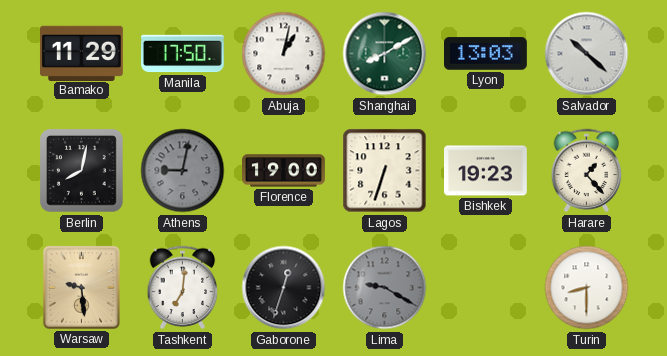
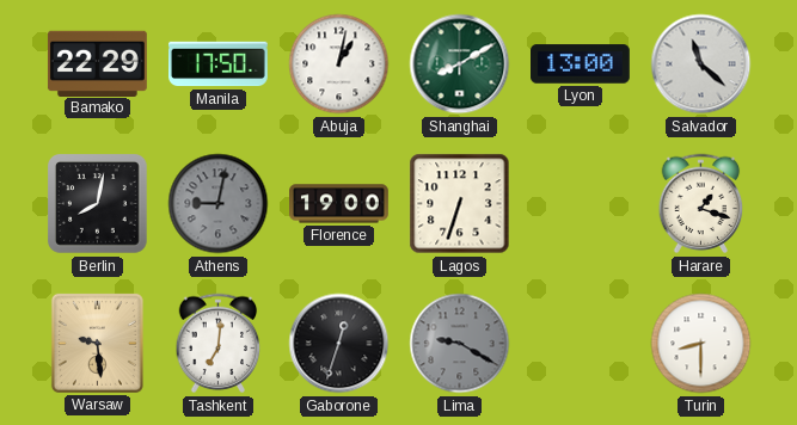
Bamako: 11:29 -> 22:29 (97, 63)
Lyon: 13:03 -> 13:00 (581, 64)
Salvador: 10:22 -> 11:22 (701, 64)
Bishkek: 19:23 -> none (486, 171)
Harare: 1:23 -> 1:18 (701, 204)
